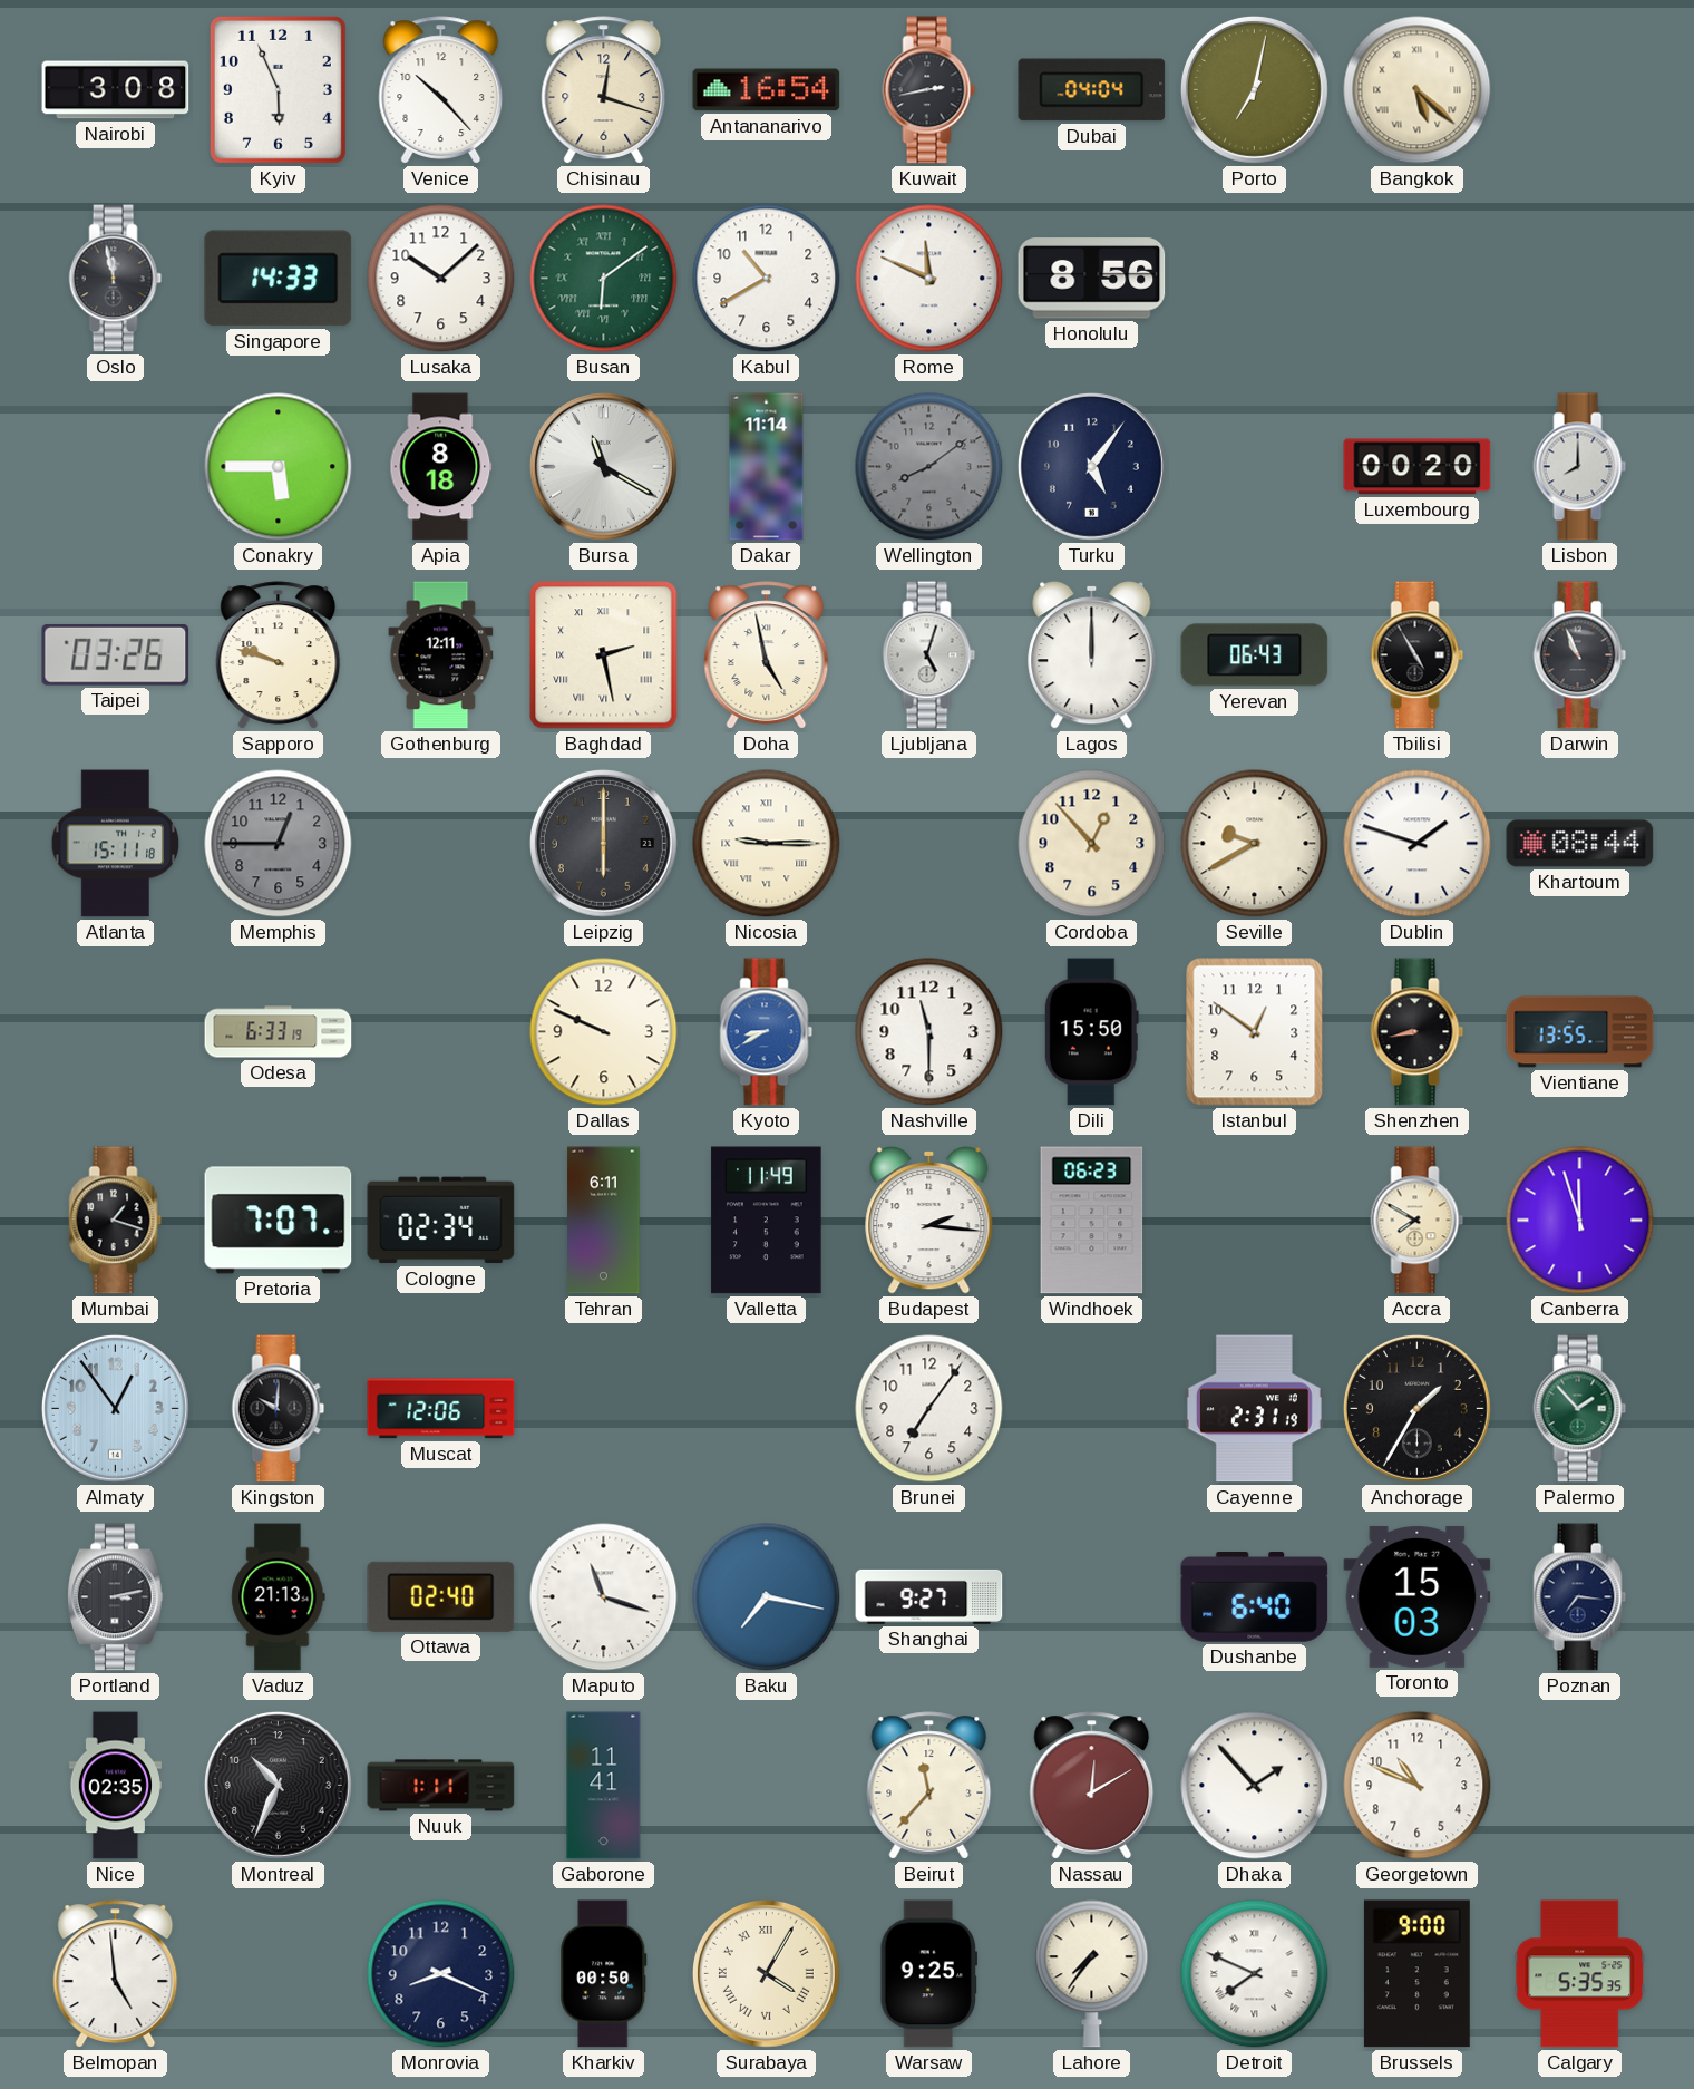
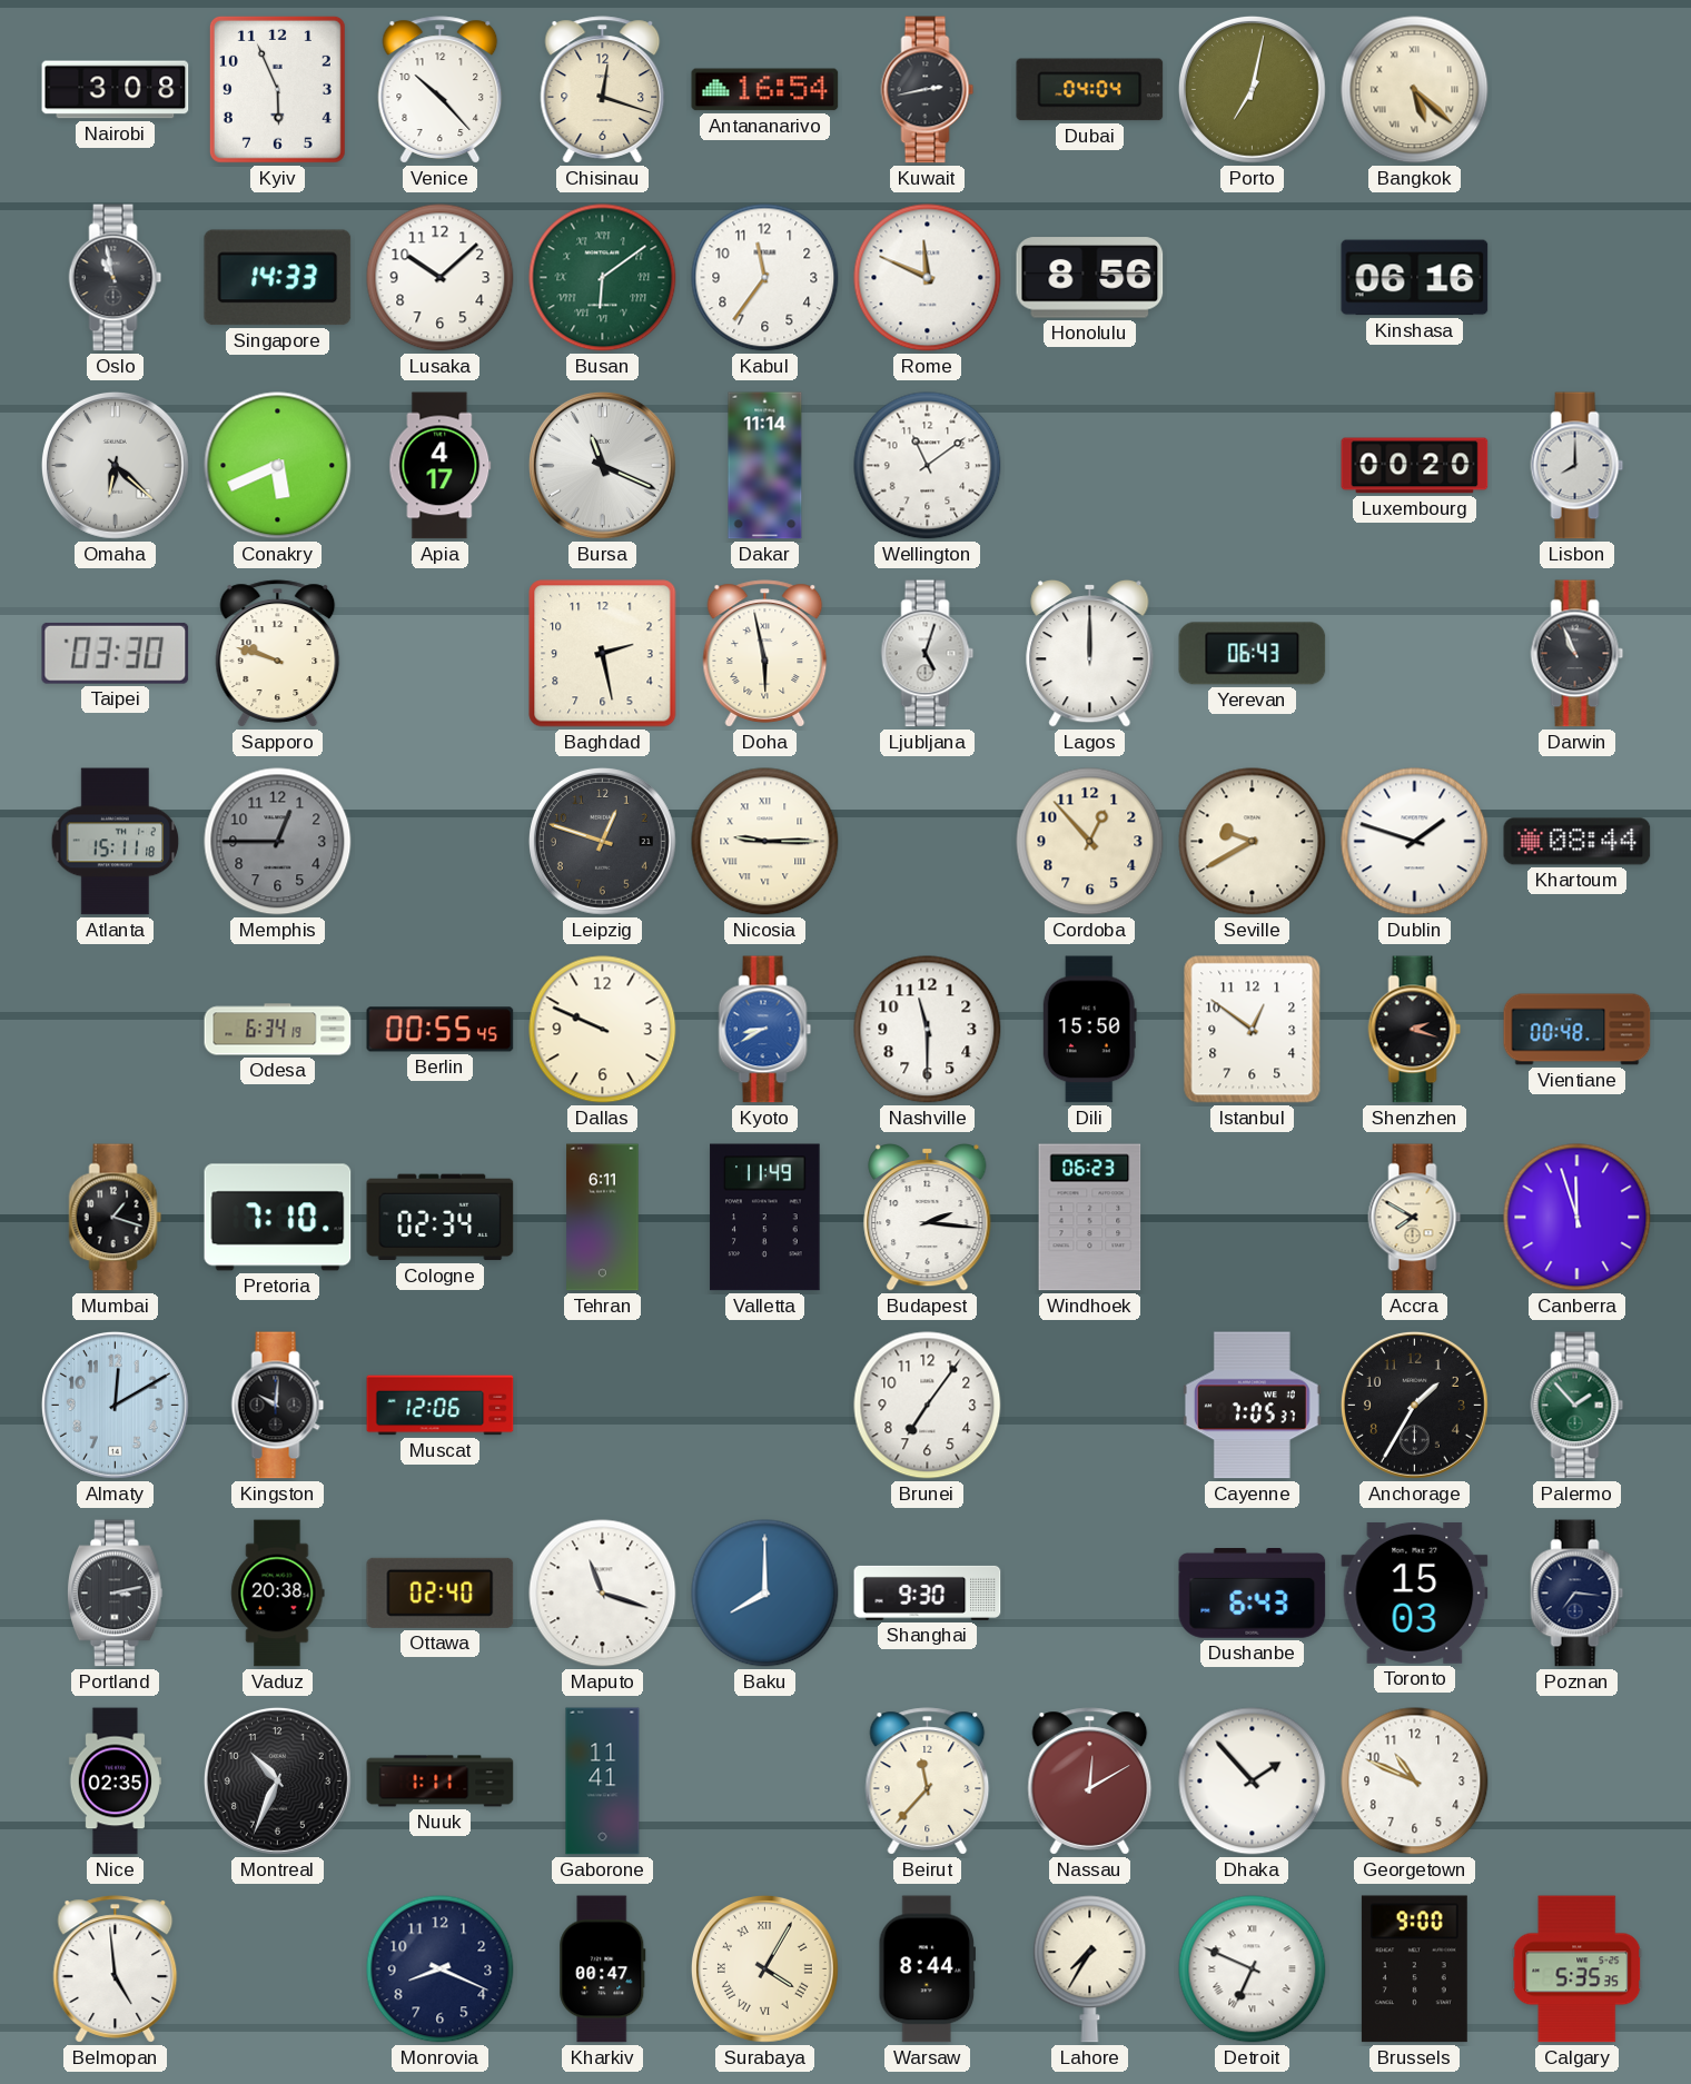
Oslo: 11:58 -> 10:58 (116, 278)
Kabul: 10:40 -> 11:36 (765, 278)
Kinshasa: none -> 06:16 (1415, 278)
Omaha: none -> 6:22 (115, 465)
Conakry: 5:45 -> 5:41 (278, 466)
Apia: 8:18 -> 4:17 (441, 466)
Bursa: 11:20 -> 11:19 (602, 465)
Wellington: 8:09 -> 11:09 (928, 466)
Wellington dial: grey -> white (928, 466)
Turku: 5:06 -> none (1091, 466)
Taipei: 03:26 -> 03:30 (116, 653)
Gothenburg: 12:11 -> none (441, 655)
Baghdad numerals: Roman -> Arabic (603, 654)
Doha: 4:58 -> 5:58 (765, 654)
Tbilisi: 4:55 -> none (1418, 655)
Leipzig: 6:00 -> 12:48 (602, 841)
Odesa: 6:33 -> 6:34 (278, 1030)
Berlin: none -> 00:55 (441, 1030)
Shenzhen: 8:43 -> 2:18 (1415, 1030)
Vientiane: 13:55 -> 00:48 (1578, 1030)
Pretoria: 7:07 -> 7:10 (278, 1218)
Almaty: 12:54 -> 12:10 (115, 1405)
Cayenne: 2:31 -> 7:05 (1252, 1406)
Vaduz: 21:13 -> 20:38 (278, 1594)
Baku: 7:17 -> 8:00 (765, 1594)
Shanghai: 9:27 -> 9:30 (928, 1592)
Dushanbe: 6:40 -> 6:43 (1253, 1594)
Kharkiv: 00:50 -> 00:47 (603, 1969)
Warsaw: 9:25 -> 8:44 (928, 1969)
Lahore: 7:36 -> 7:35 (1090, 1969)
Detroit: 7:49 -> 6:49 (1253, 1969)
